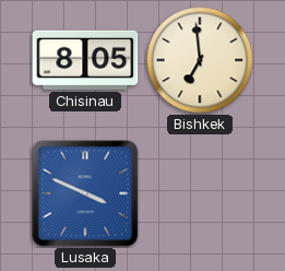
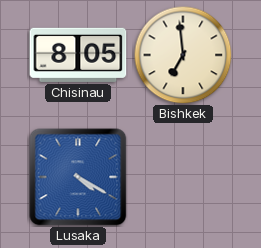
Lusaka: 3:49 -> 4:20 (78, 177)
